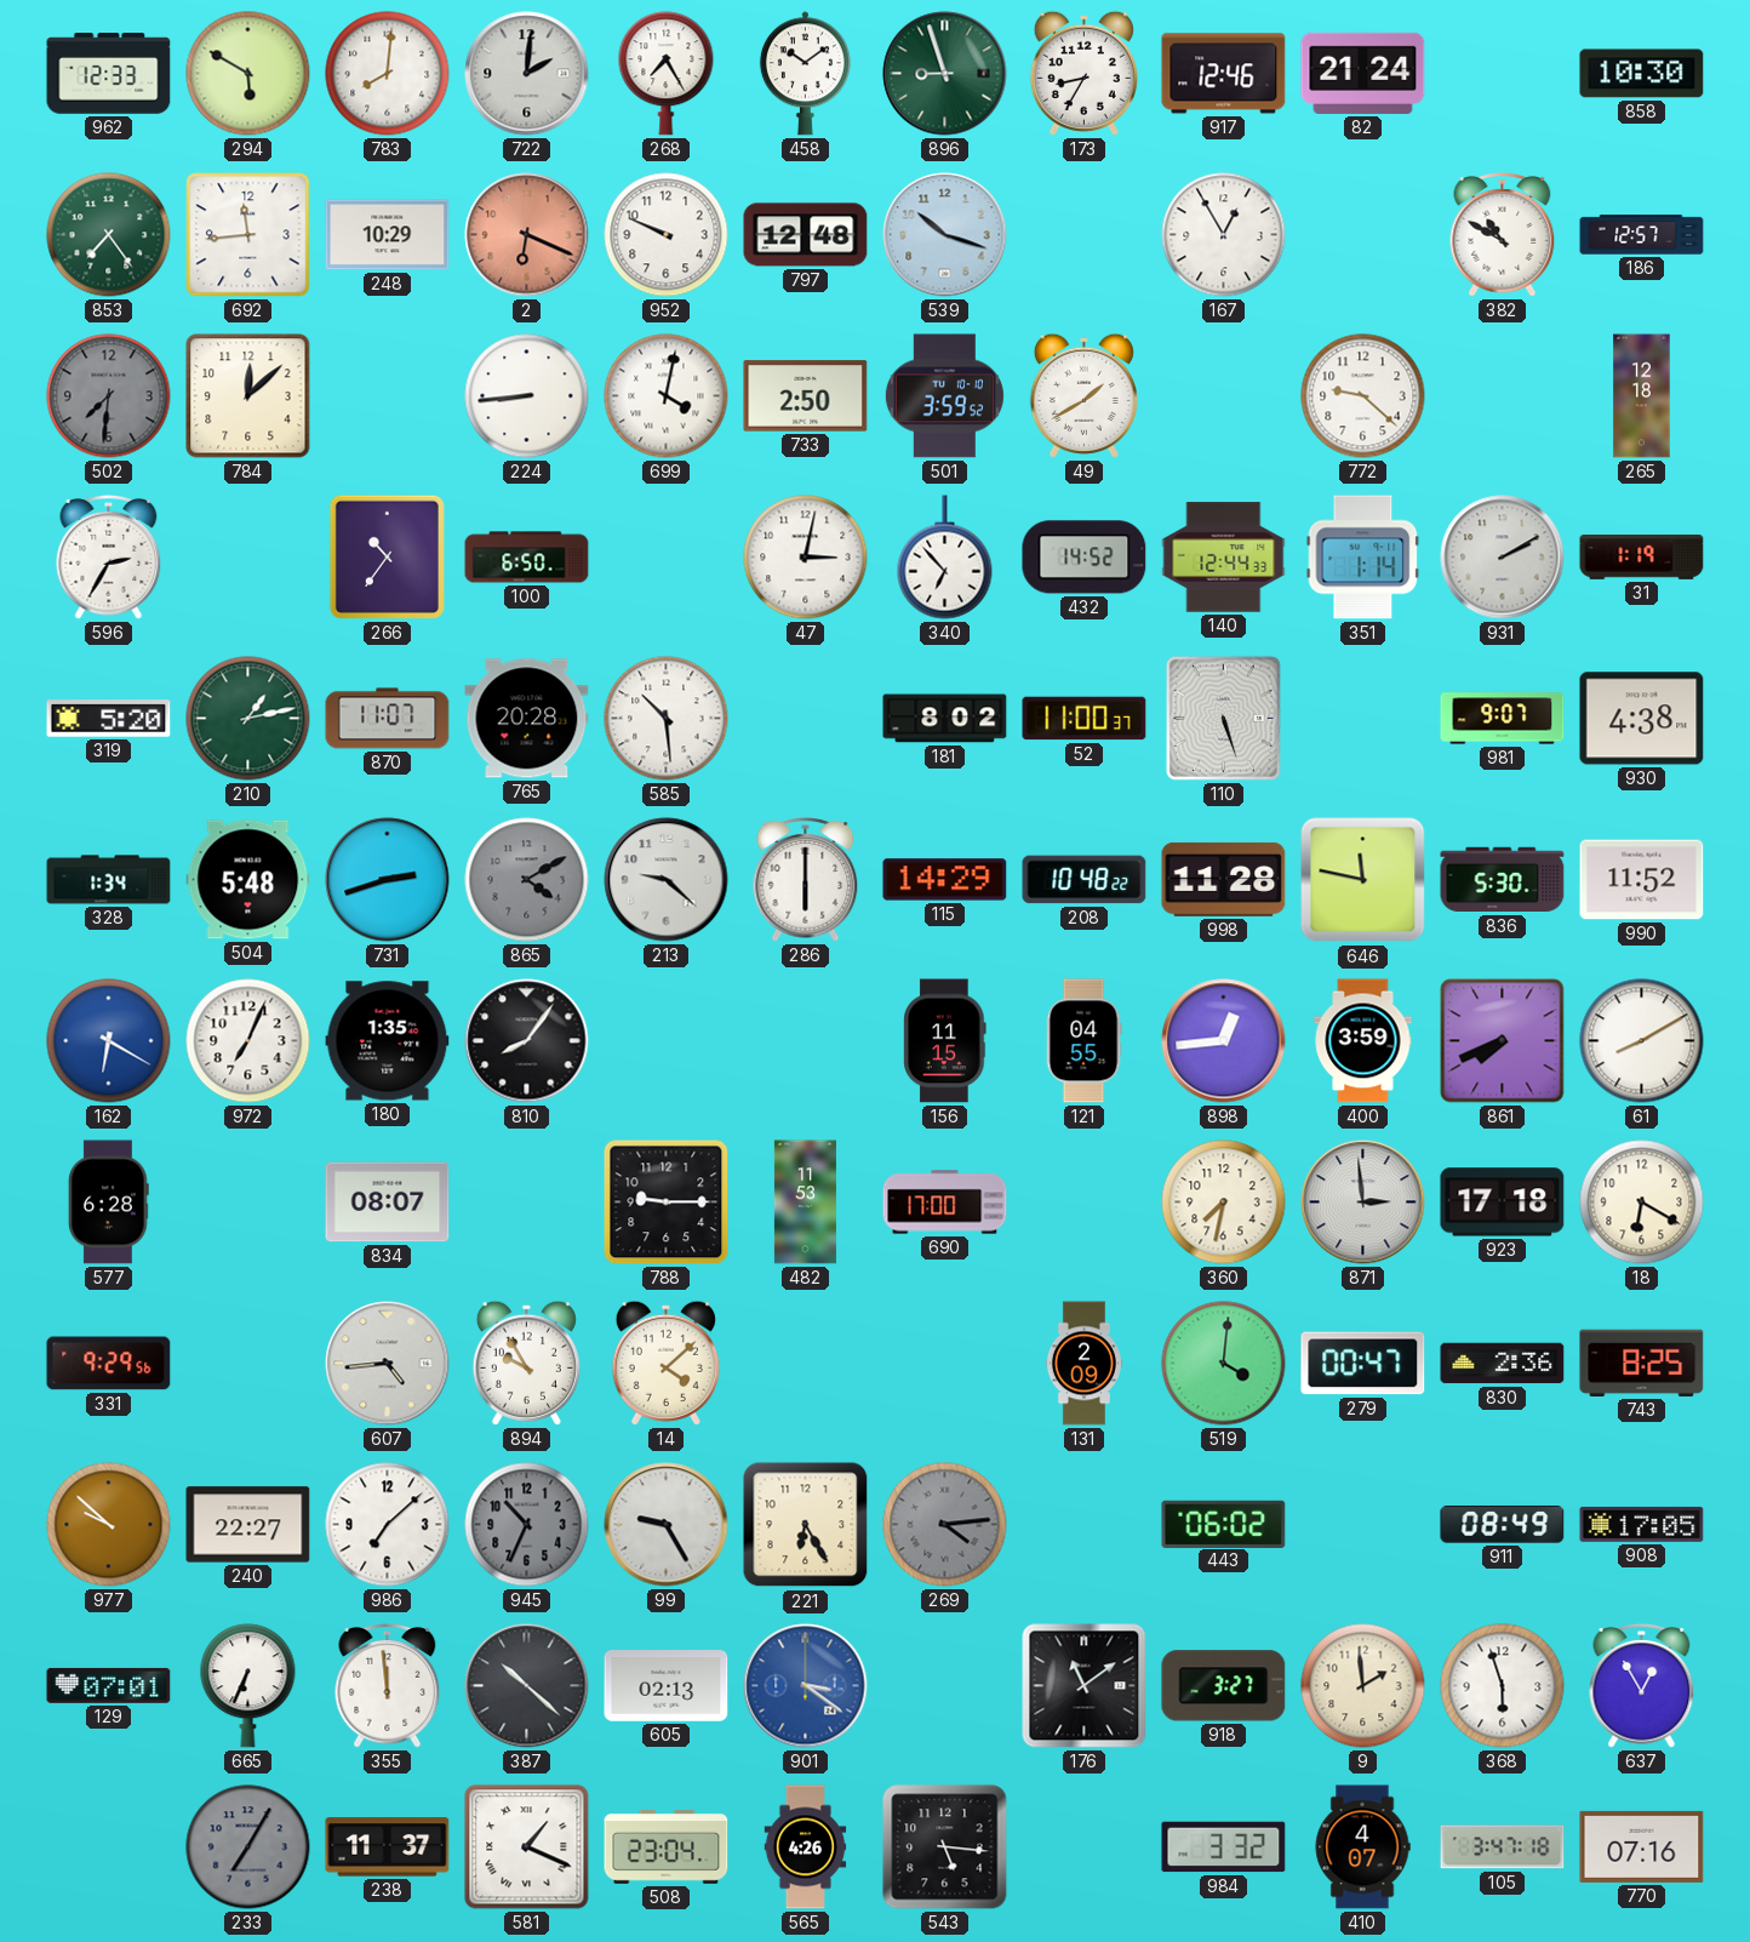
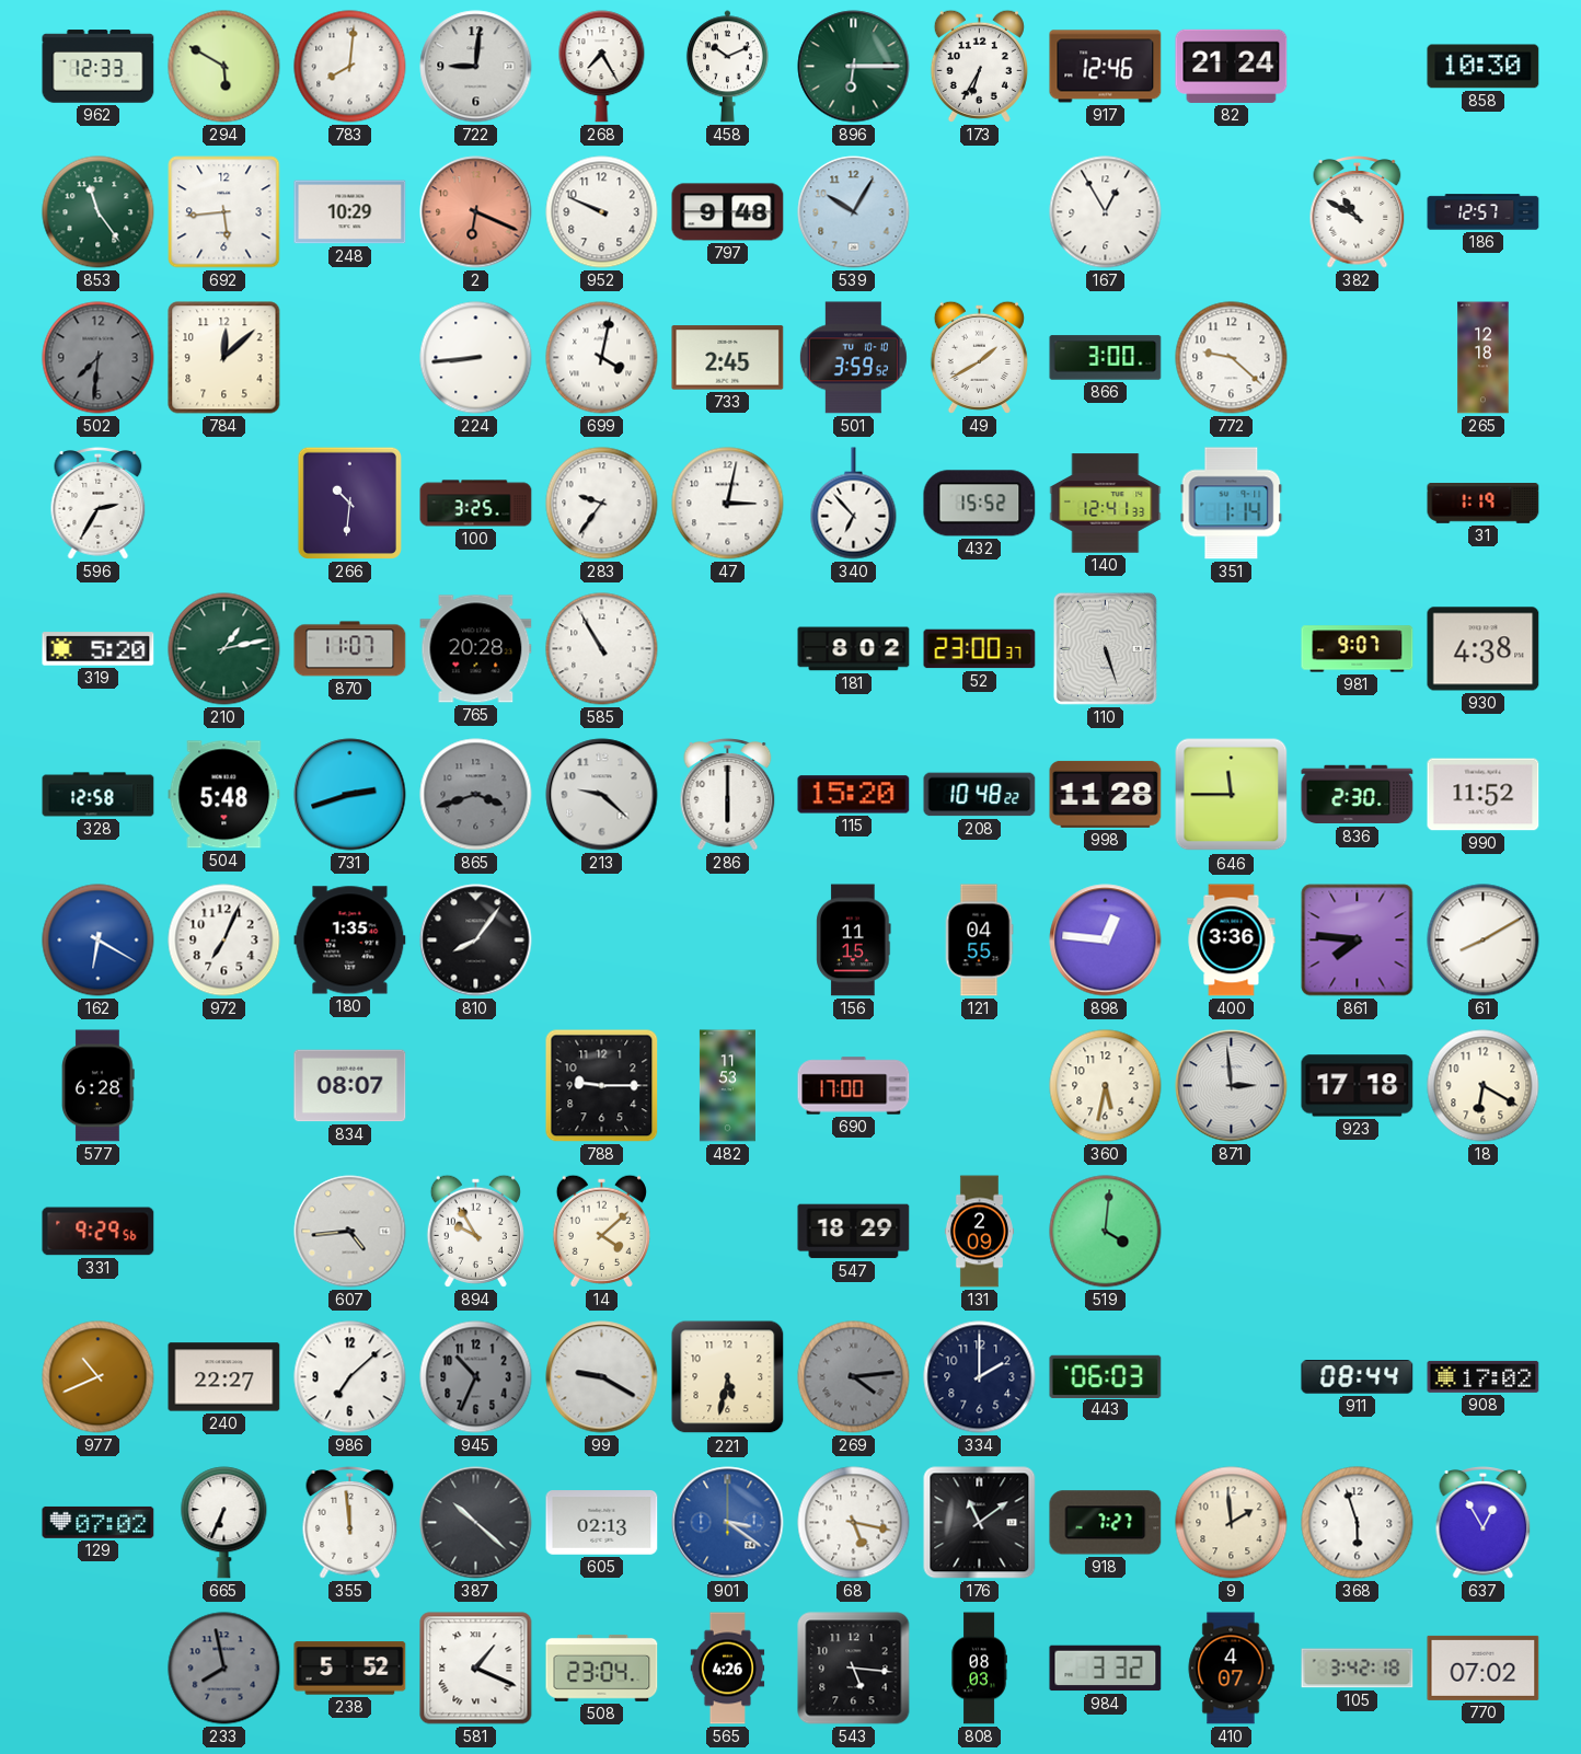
722: 2:01 -> 9:01 (476, 67)
458: 10:09 -> 10:11 (727, 67)
896: 8:57 -> 6:15 (854, 67)
173: 8:35 -> 6:35 (979, 66)
853: 7:24 -> 11:24 (99, 212)
692: 11:44 -> 5:44 (224, 212)
797: 12:48 -> 9:48 (728, 212)
539: 10:18 -> 10:05 (854, 212)
733: 2:50 -> 2:45 (728, 358)
866: none -> 3:00 (1106, 358)
266: 10:36 -> 10:31 (349, 503)
100: 6:50 -> 3:25 (476, 504)
283: none -> 9:36 (602, 504)
432: 14:52 -> 15:52 (980, 504)
140: 12:44 -> 12:41 (1106, 504)
931: 2:10 -> none (1503, 558)
585: 10:29 -> 10:55 (602, 649)
52: 11:00 -> 23:00 (980, 649)
328: 1:34 -> 12:58 (99, 795)
865: 4:10 -> 3:42 (476, 795)
115: 14:29 -> 15:20 (854, 795)
646: 11:47 -> 11:45 (1232, 795)
836: 5:30 -> 2:30 (1358, 795)
898: 12:44 -> 12:46 (1106, 941)
400: 3:59 -> 3:36 (1232, 941)
861: 7:41 -> 7:46 (1358, 941)
360: 7:32 -> 5:32 (1106, 1086)
547: none -> 18:29 (854, 1232)
279: 00:47 -> none (1363, 1364)
830: 2:36 -> none (1503, 1364)
743: 8:25 -> none (1642, 1363)
977: 9:52 -> 10:41 (99, 1377)
99: 9:25 -> 9:20 (602, 1377)
221: 6:25 -> 5:32 (728, 1377)
334: none -> 2:00 (980, 1377)
443: 06:02 -> 06:03 (1106, 1376)
911: 08:49 -> 08:44 (1358, 1377)
908: 17:05 -> 17:02 (1484, 1376)
129: 07:01 -> 07:02 (99, 1522)
68: none -> 5:17 (854, 1523)
918: 3:27 -> 7:27 (1106, 1523)
233: 7:05 -> 7:58 (224, 1669)
238: 11:37 -> 5:52 (350, 1669)
808: none -> 08:03 (979, 1669)
105: 3:47 -> 3:42 (1358, 1669)
770: 07:16 -> 07:02 (1484, 1668)
